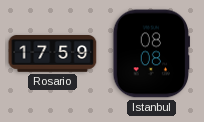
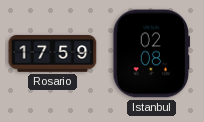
Istanbul: 08:08 -> 02:08 (151, 54)
